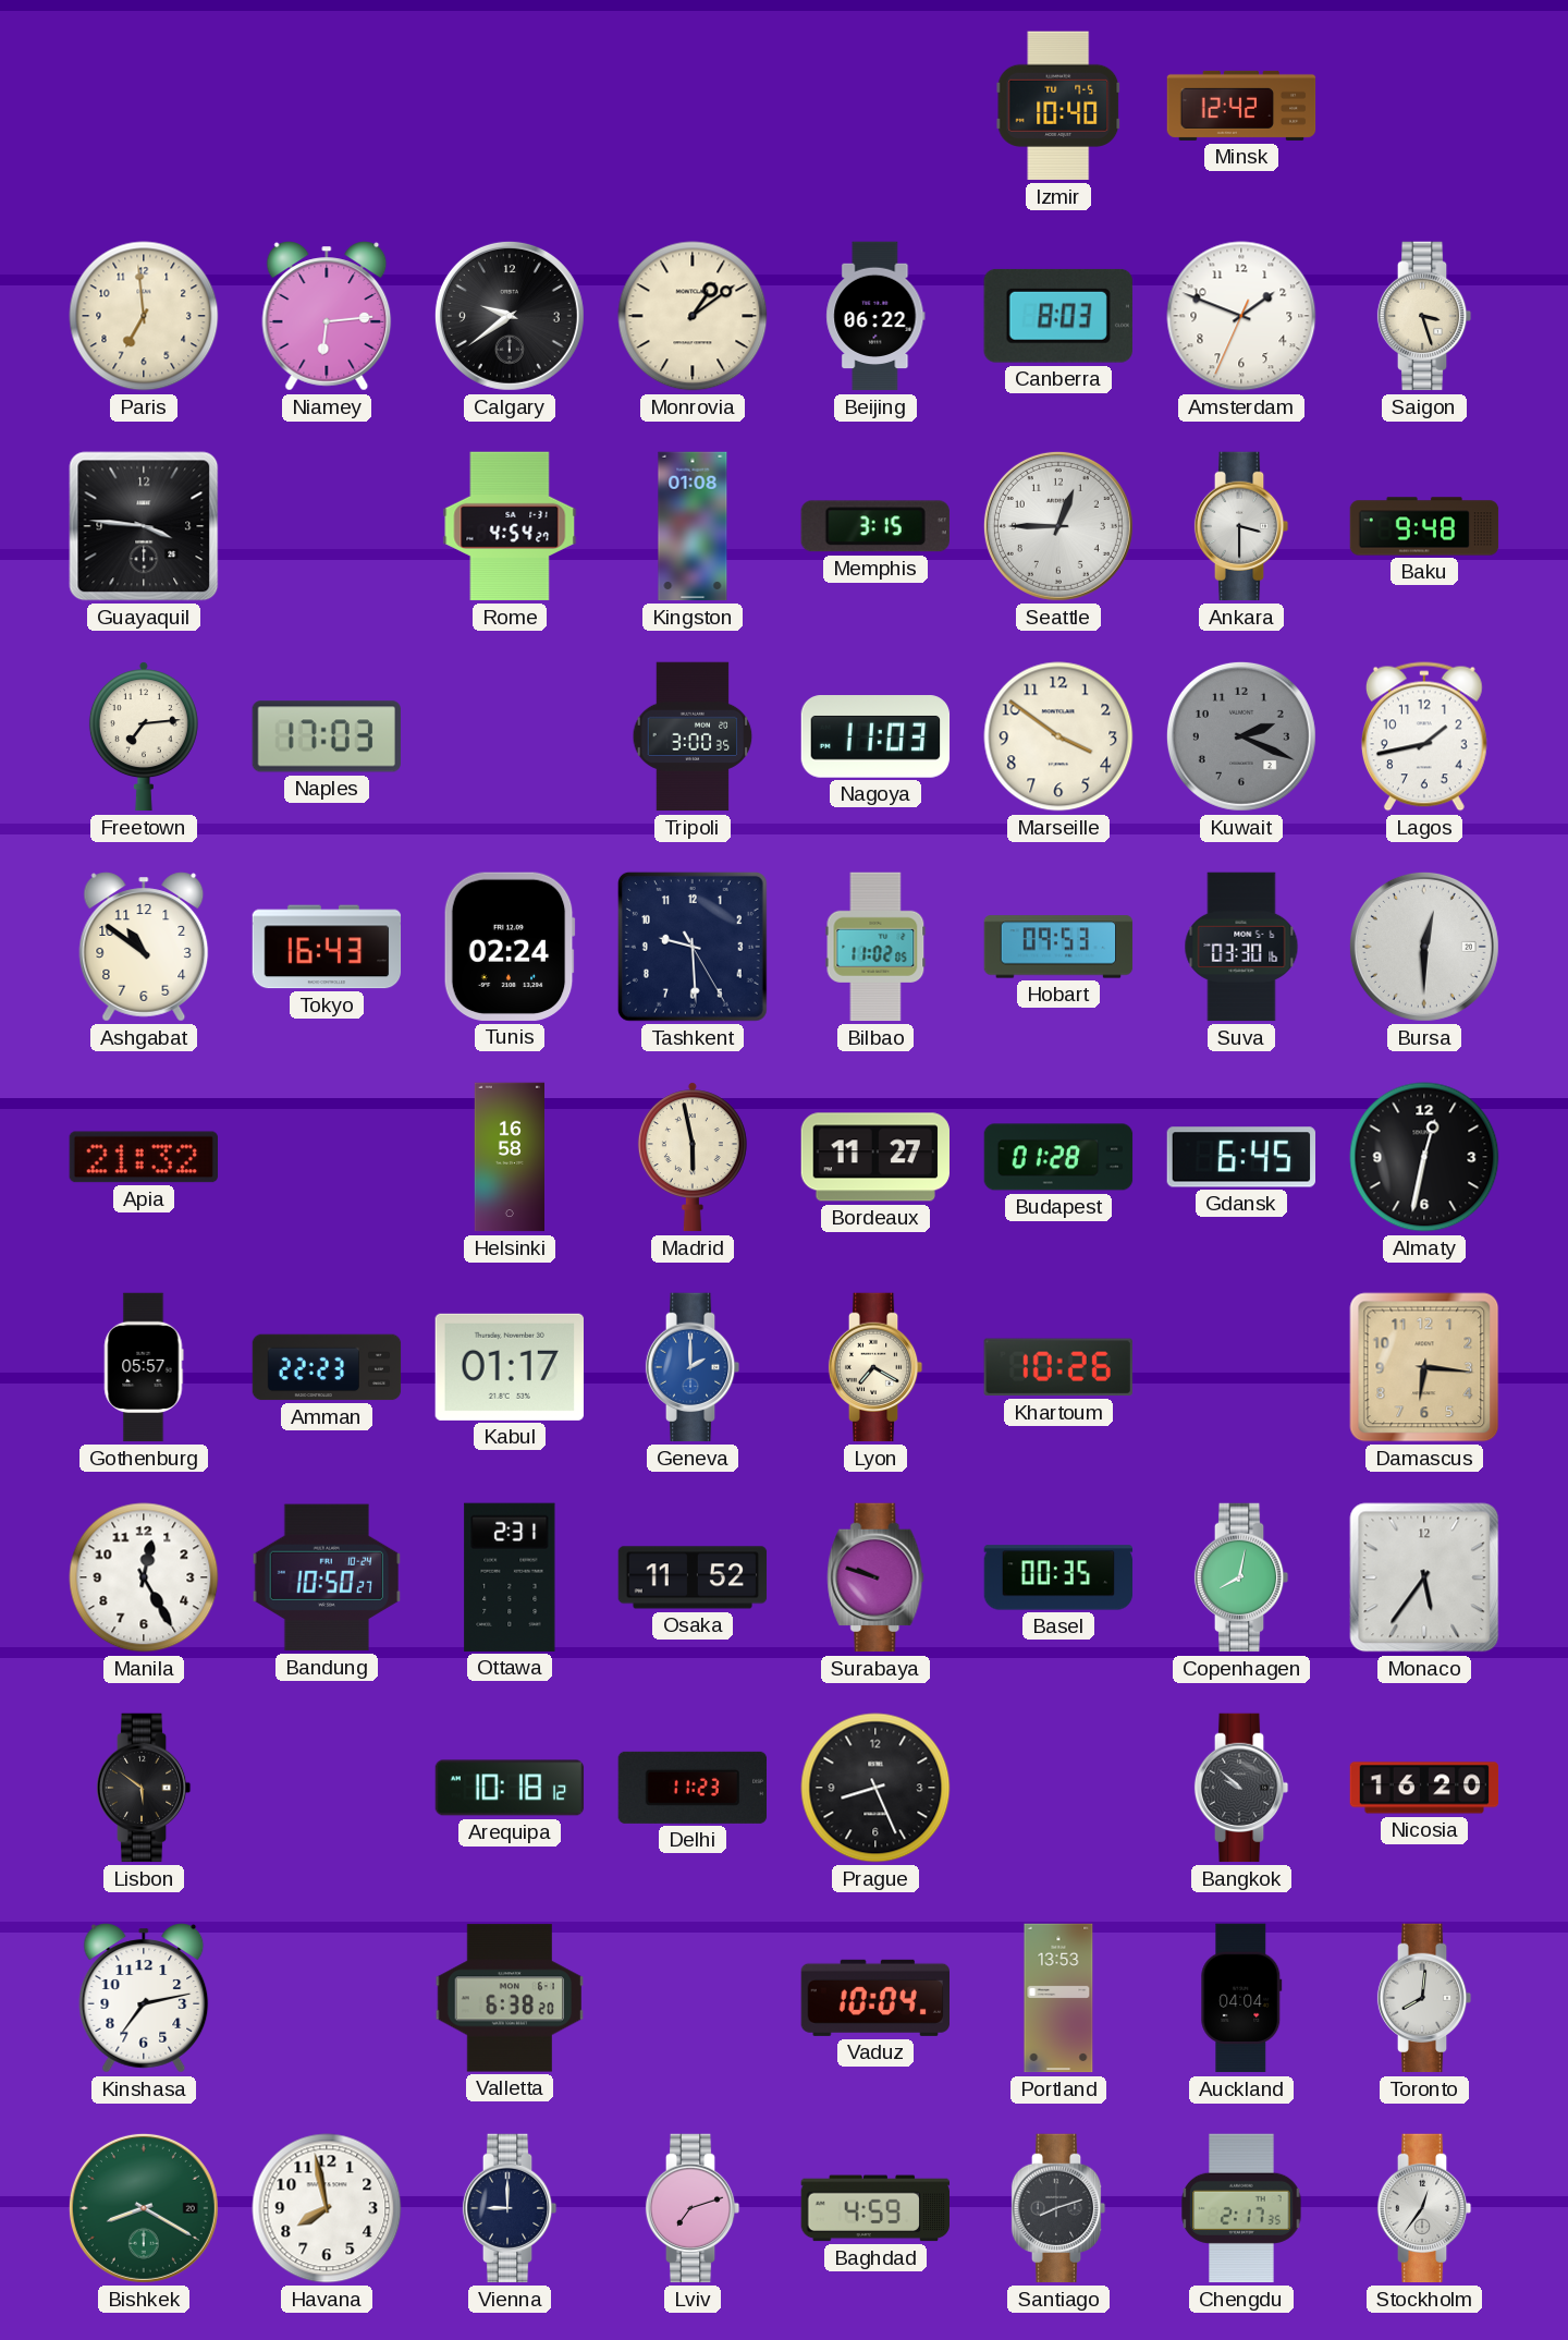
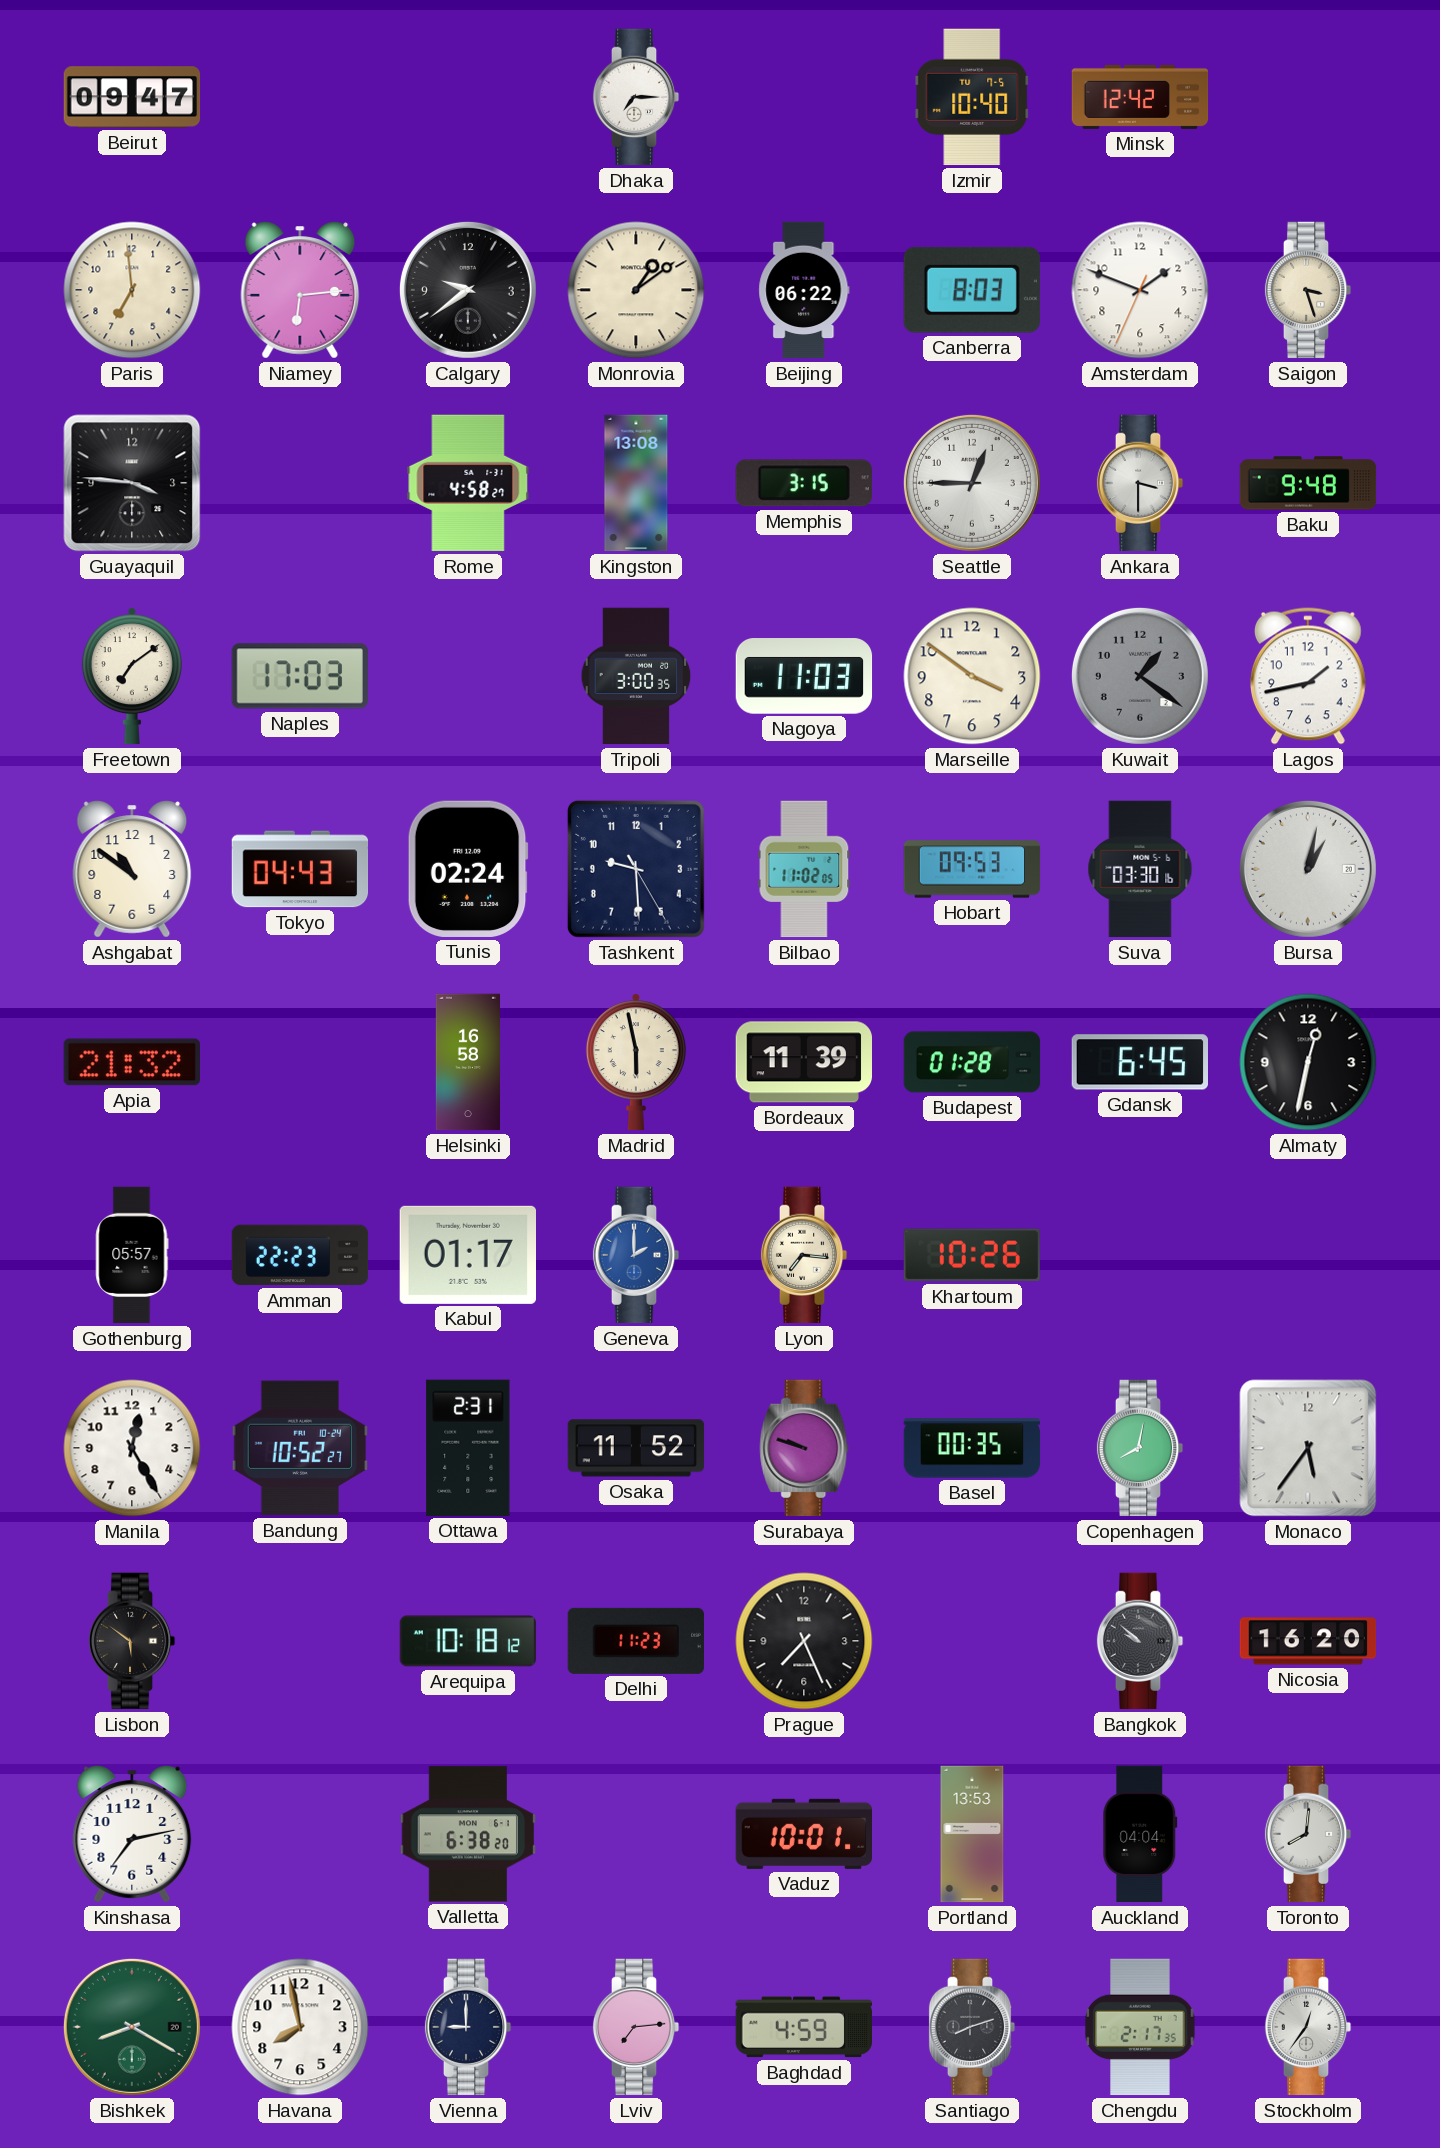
Beirut: none -> 09:47 (132, 97)
Dhaka: none -> 7:15 (636, 97)
Rome: 4:54 -> 4:58 (468, 483)
Kingston: 01:08 -> 13:08 (636, 483)
Freetown: 7:14 -> 7:09 (132, 676)
Kuwait: 2:19 -> 1:21 (1140, 676)
Tokyo: 16:43 -> 04:43 (300, 869)
Bursa: 12:30 -> 1:02 (1308, 869)
Bordeaux: 11:27 -> 11:39 (803, 1062)
Lyon: 7:20 -> 7:16 (804, 1255)
Damascus: 6:16 -> none (1424, 1367)
Bandung: 10:50 -> 10:52 (299, 1448)
Prague: 8:26 -> 7:26 (804, 1641)
Vaduz: 10:04 -> 10:01 (804, 1834)
Lviv: 7:12 -> 7:14 (636, 2027)
